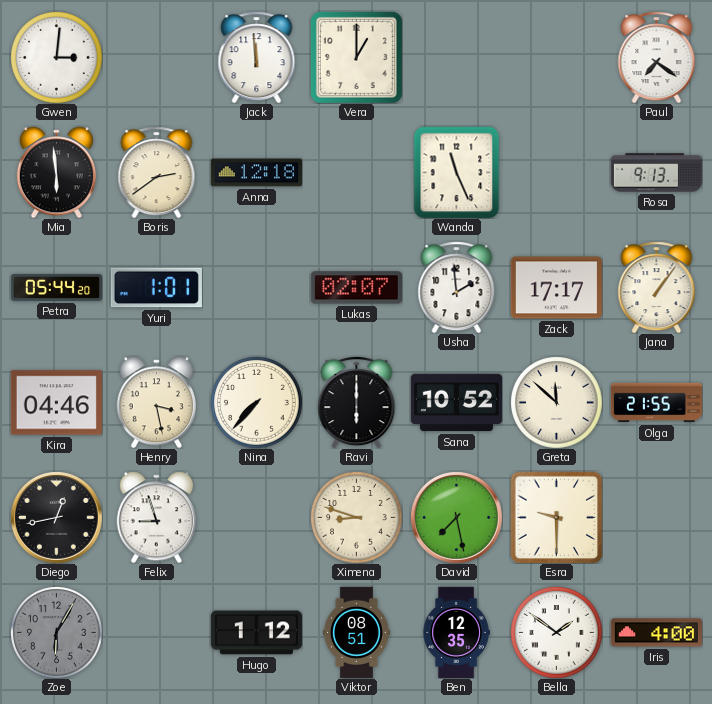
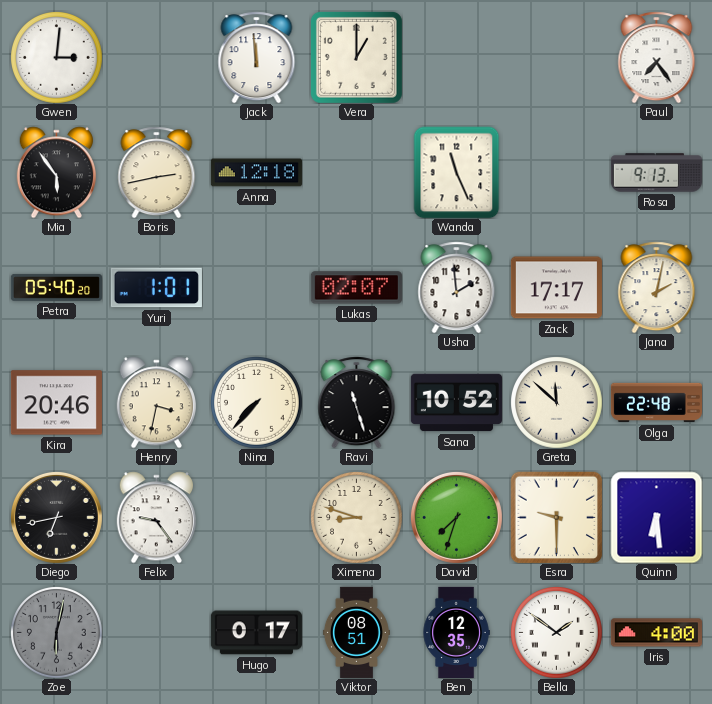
Paul: 7:21 -> 7:24 (657, 57)
Mia: 5:59 -> 5:54 (56, 172)
Boris: 2:39 -> 2:43 (157, 172)
Petra: 05:44 -> 05:40 (56, 287)
Jana: 1:06 -> 2:02 (657, 287)
Kira: 04:46 -> 20:46 (56, 403)
Henry: 3:28 -> 3:32 (156, 402)
Ravi: 6:00 -> 11:27 (357, 402)
Olga: 21:55 -> 22:48 (656, 403)
Diego: 12:43 -> 6:43 (56, 517)
Felix: 8:57 -> 9:24 (156, 517)
David: 7:28 -> 7:33 (456, 517)
Quinn: none -> 6:29 (656, 517)
Zoe: 6:05 -> 6:02 (57, 633)
Hugo: 1:12 -> 0:17 (256, 633)
